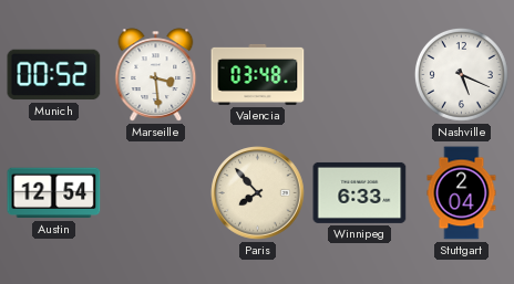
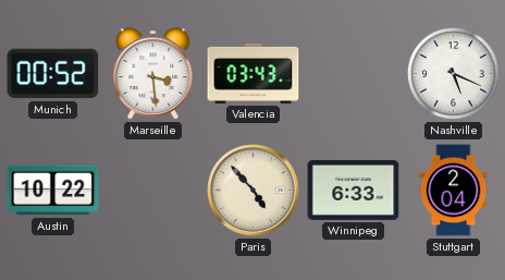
Valencia: 03:48 -> 03:43 (254, 73)
Austin: 12:54 -> 10:22 (53, 191)
Paris: 7:53 -> 4:53 (254, 191)
